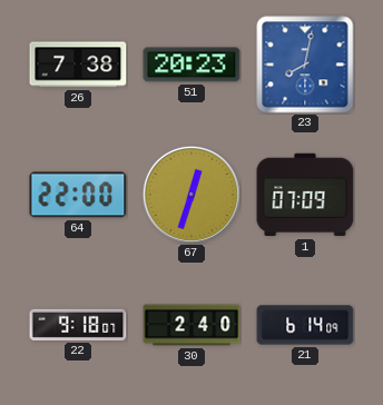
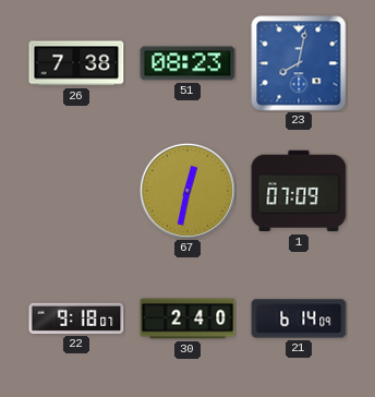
51: 20:23 -> 08:23 (187, 63)
64: 22:00 -> none (78, 195)
67: 12:33 -> 12:32 (187, 191)
